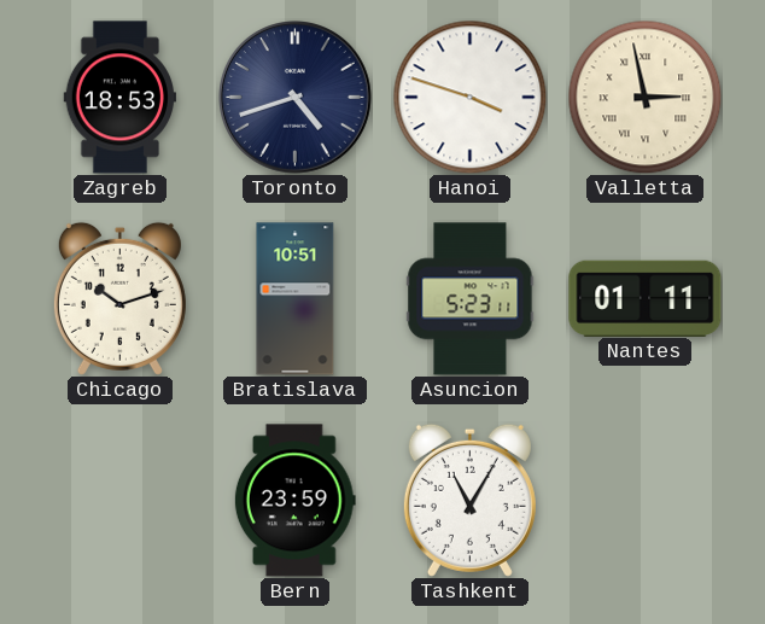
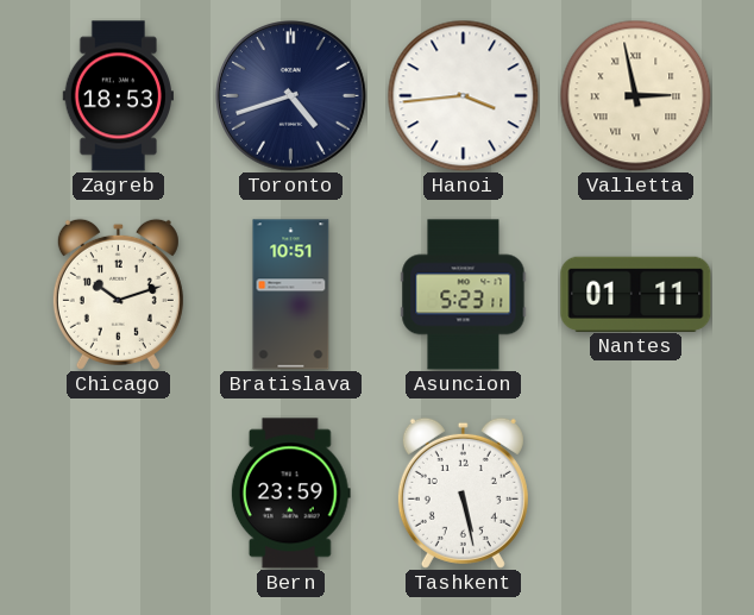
Hanoi: 3:48 -> 3:44 (463, 95)
Tashkent: 11:05 -> 5:28 (463, 492)
